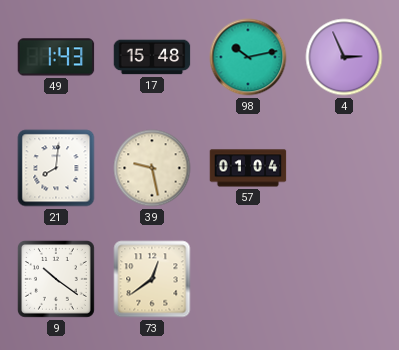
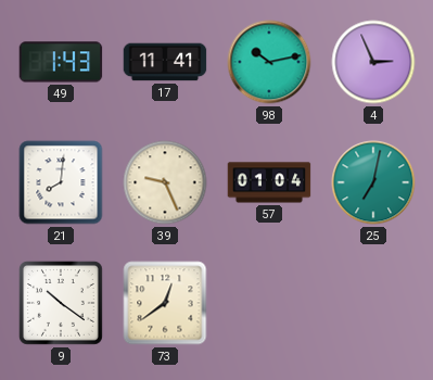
17: 15:48 -> 11:41 (165, 62)
39: 9:28 -> 9:26 (165, 182)
25: none -> 7:02 (373, 182)
